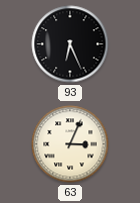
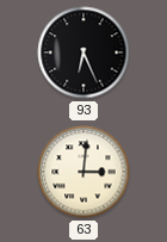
63: 3:04 -> 3:01 (83, 172)
